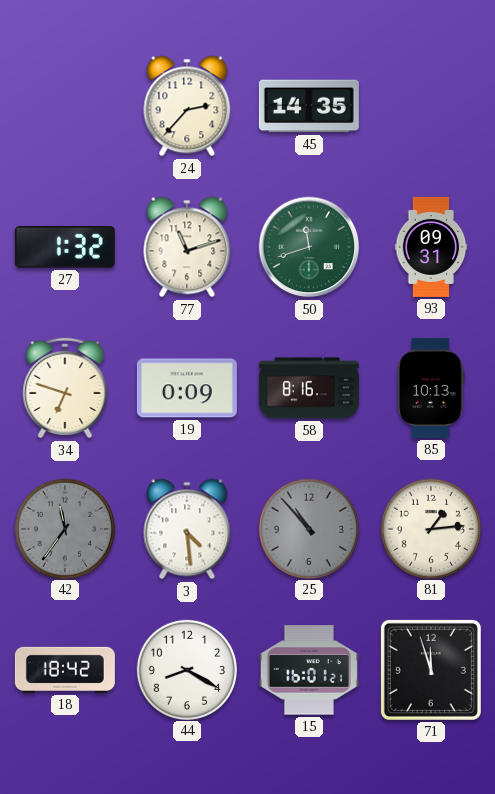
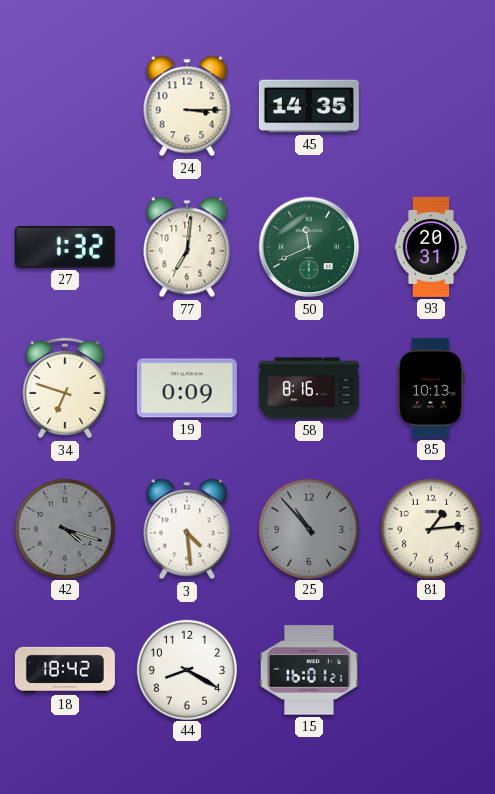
24: 2:37 -> 3:15 (187, 106)
77: 11:12 -> 7:01 (187, 247)
50: 11:42 -> 11:41 (309, 247)
93: 09:31 -> 20:31 (431, 247)
42: 11:36 -> 4:18 (64, 528)
71: 11:57 -> none (431, 670)
